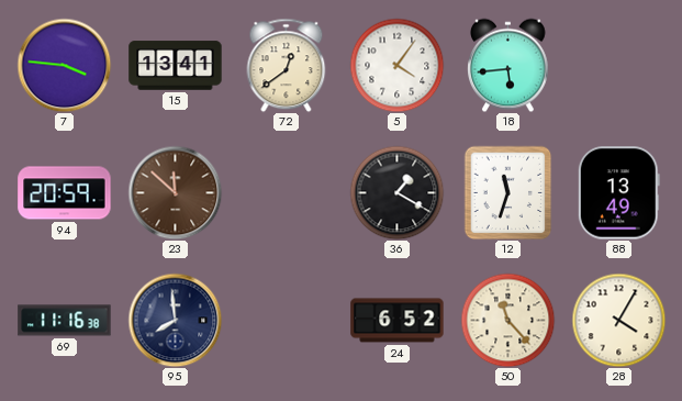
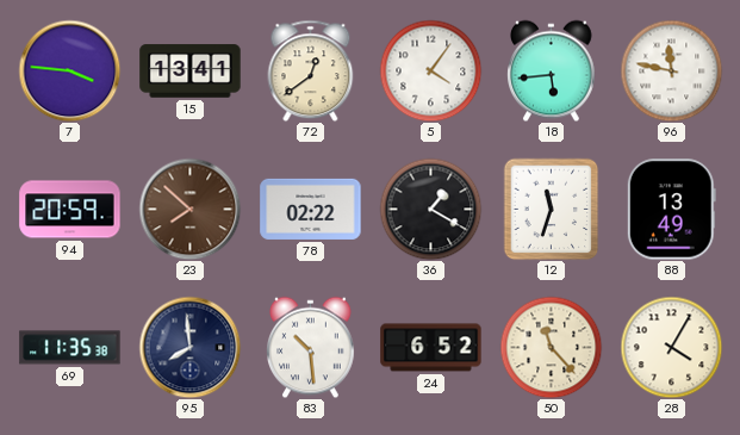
96: none -> 11:47 (671, 70)
23: 11:52 -> 7:52 (189, 209)
78: none -> 02:22 (311, 209)
69: 11:16 -> 11:35 (70, 348)
83: none -> 10:29 (311, 347)
